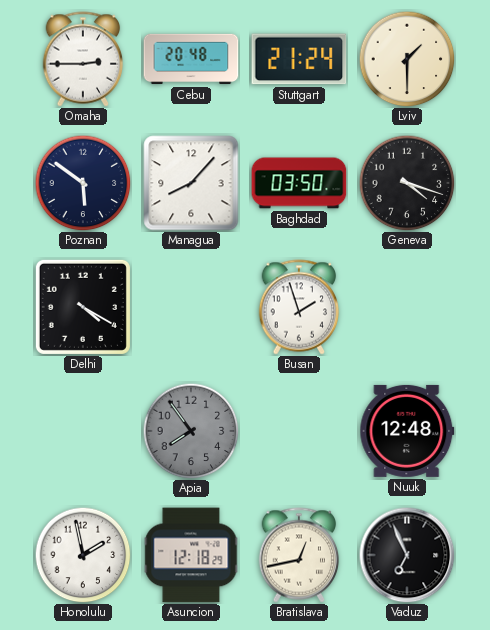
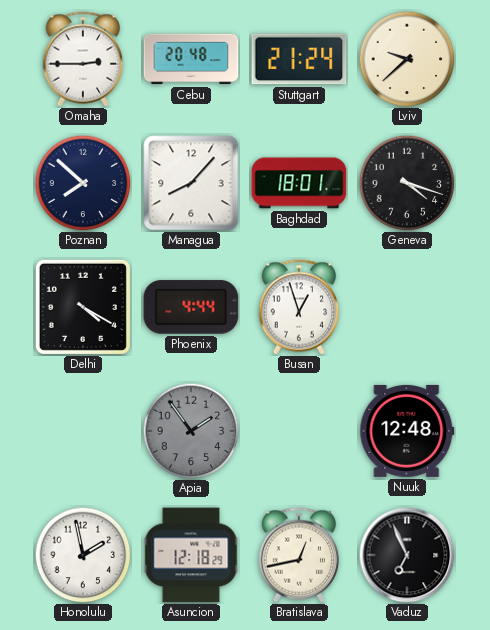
Lviv: 1:30 -> 9:38 (407, 59)
Poznan: 5:51 -> 7:52 (83, 183)
Baghdad: 03:50 -> 18:01 (299, 183)
Phoenix: none -> 4:44 (191, 307)
Busan: 1:57 -> 12:57 (299, 307)
Apia: 7:54 -> 1:54 (191, 431)
